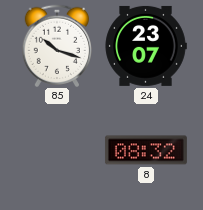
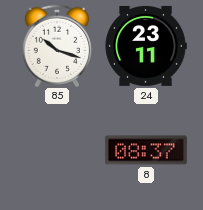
24: 23:07 -> 23:11 (146, 46)
8: 08:32 -> 08:37 (146, 150)
